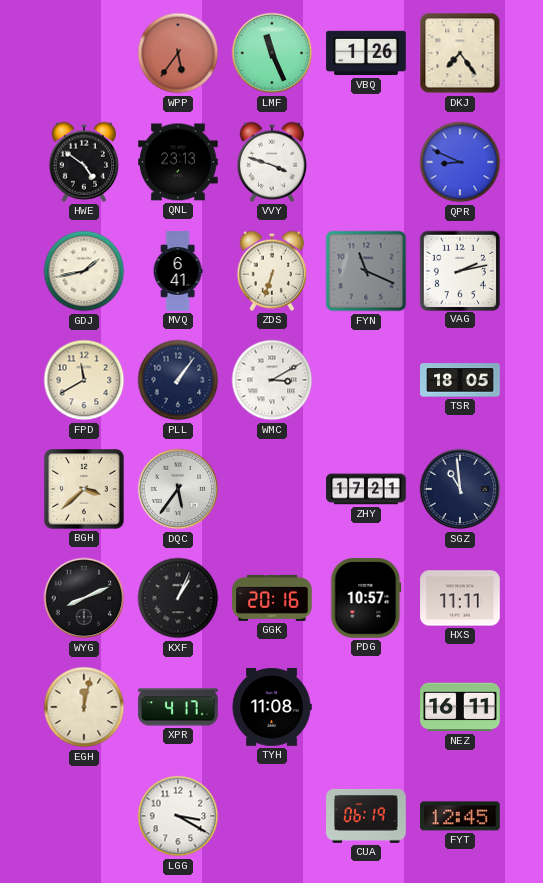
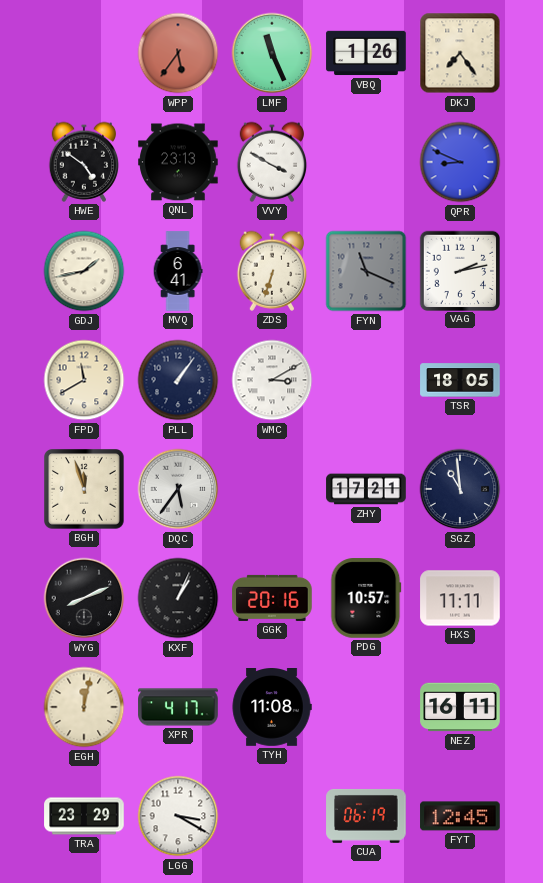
VVY: 3:48 -> 3:50 (272, 162)
BGH: 3:38 -> 11:57 (85, 490)
TRA: none -> 23:29 (84, 816)
